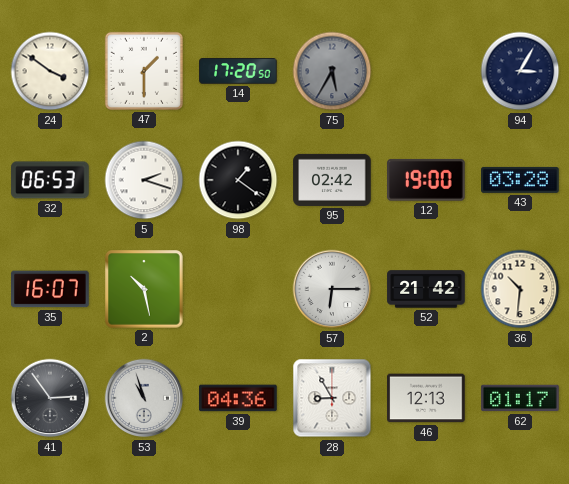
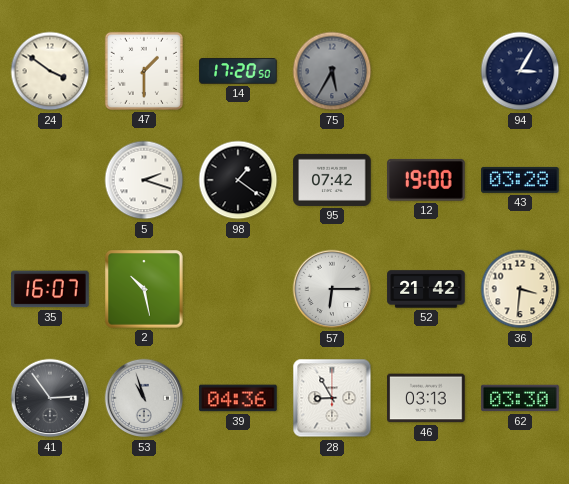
32: 06:53 -> none (50, 180)
95: 02:42 -> 07:42 (332, 180)
36: 10:31 -> 3:31 (520, 289)
46: 12:13 -> 03:13 (426, 398)
62: 01:17 -> 03:30 (520, 398)
